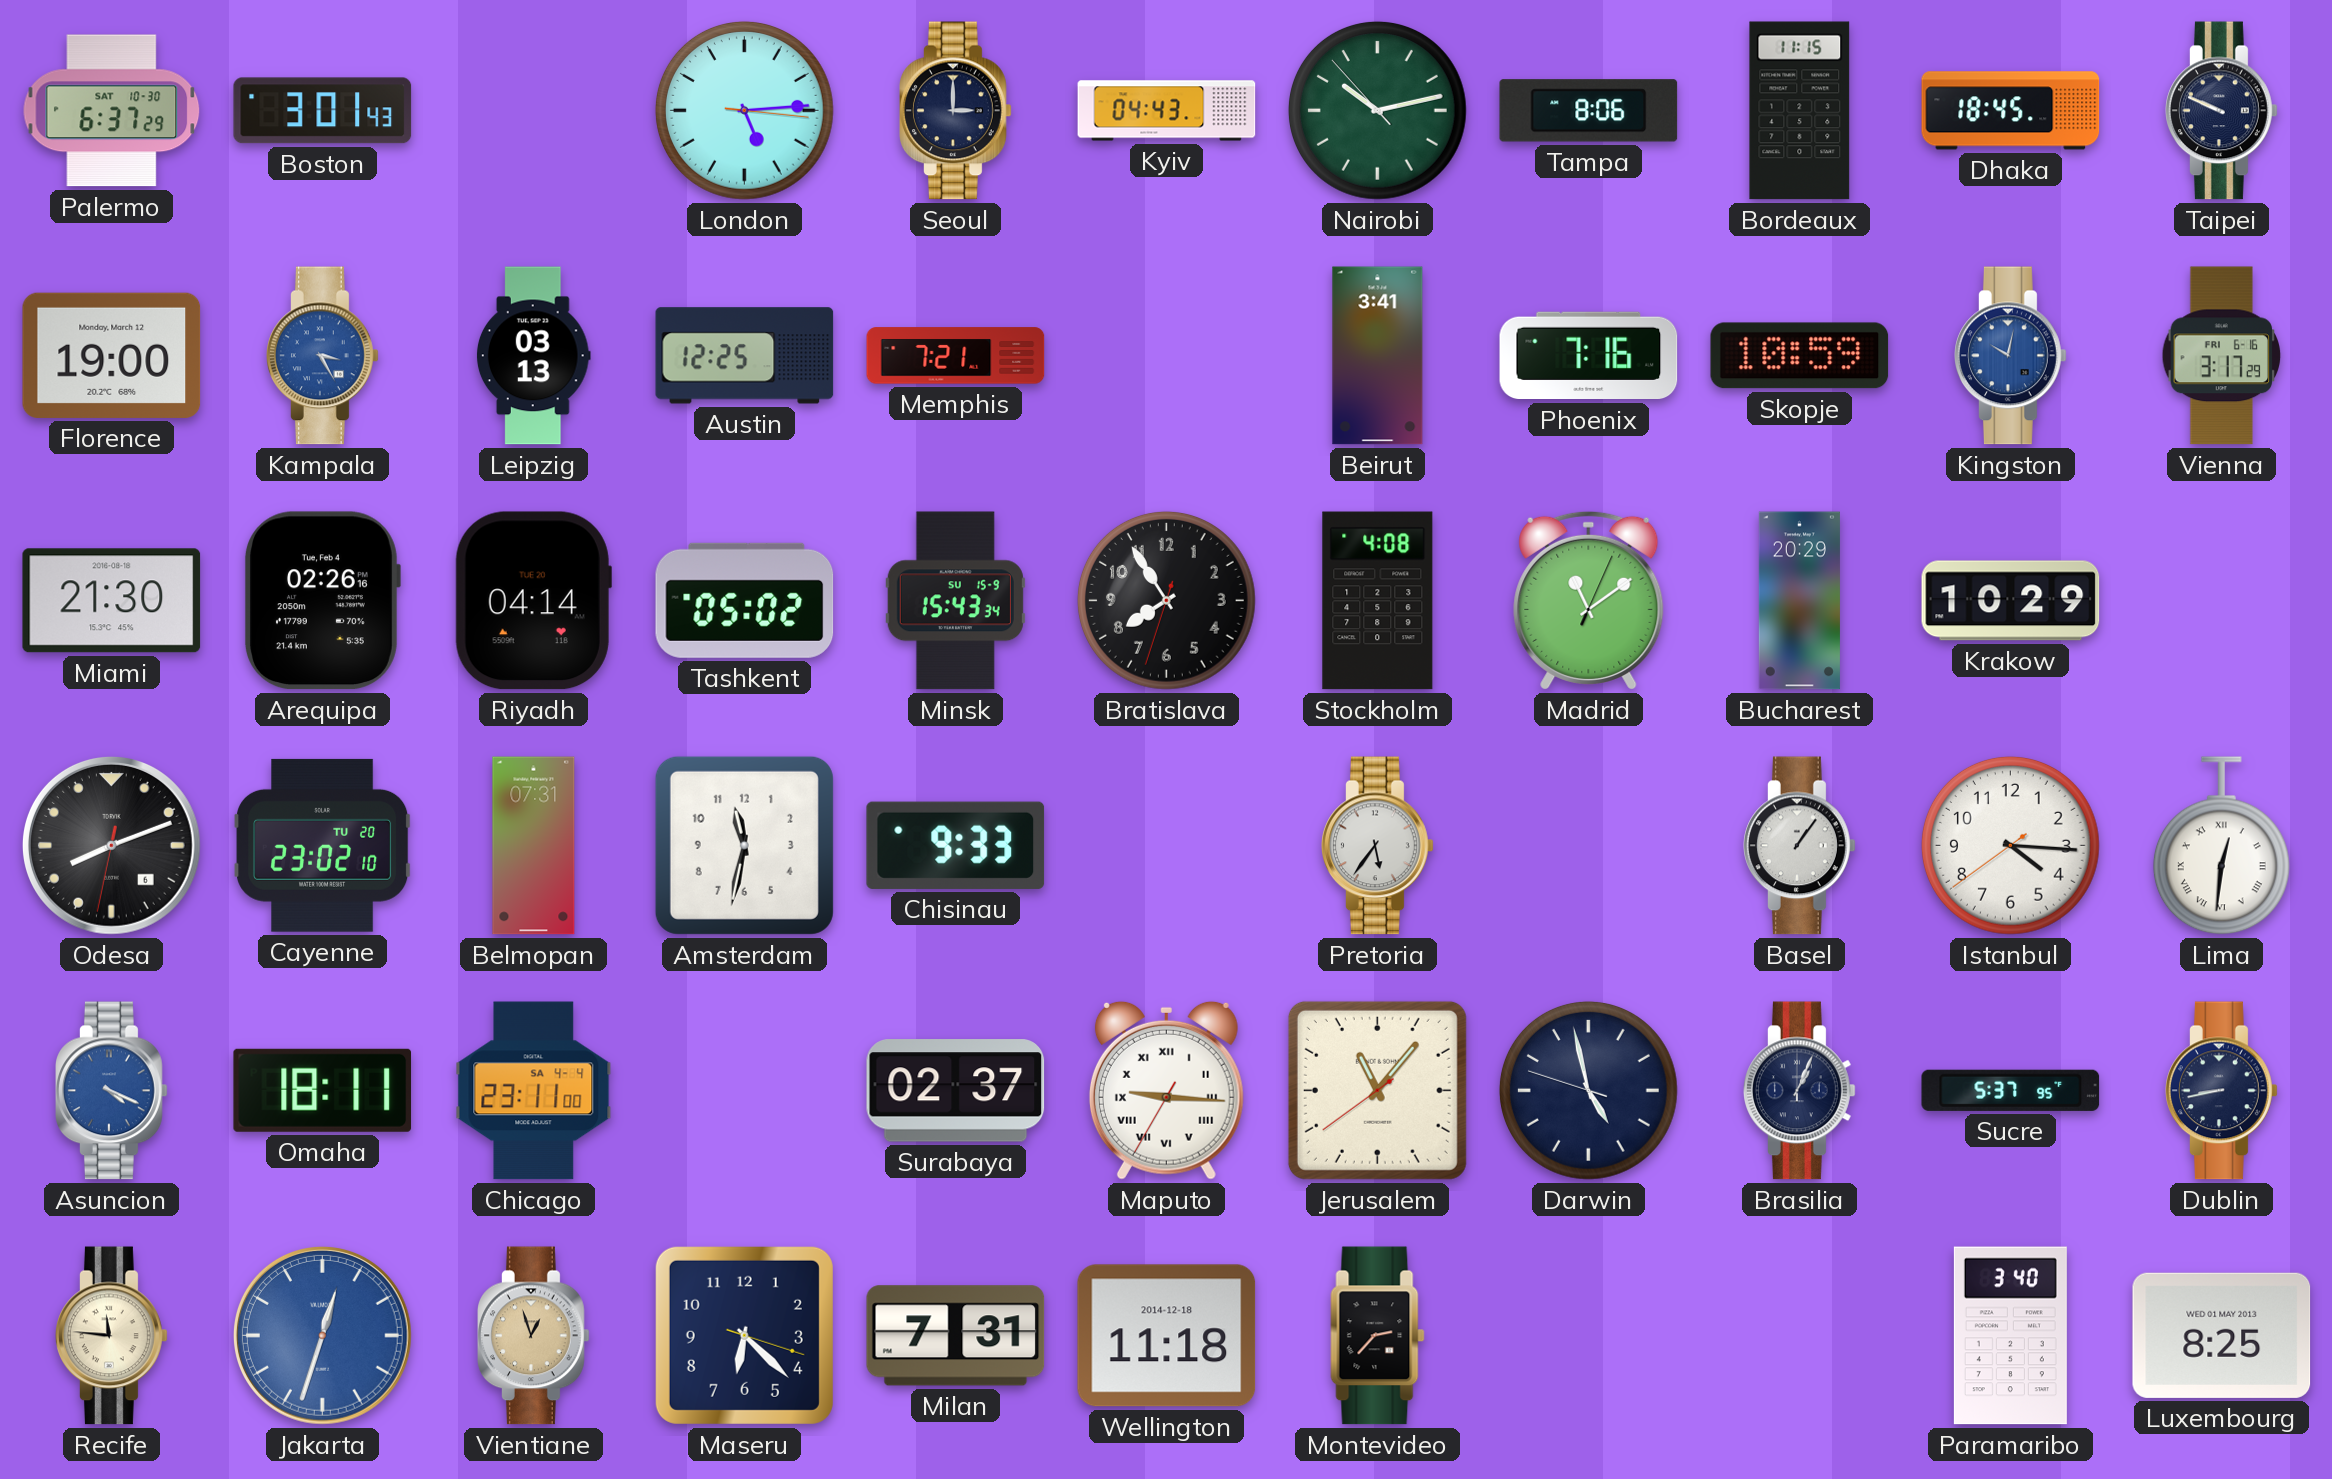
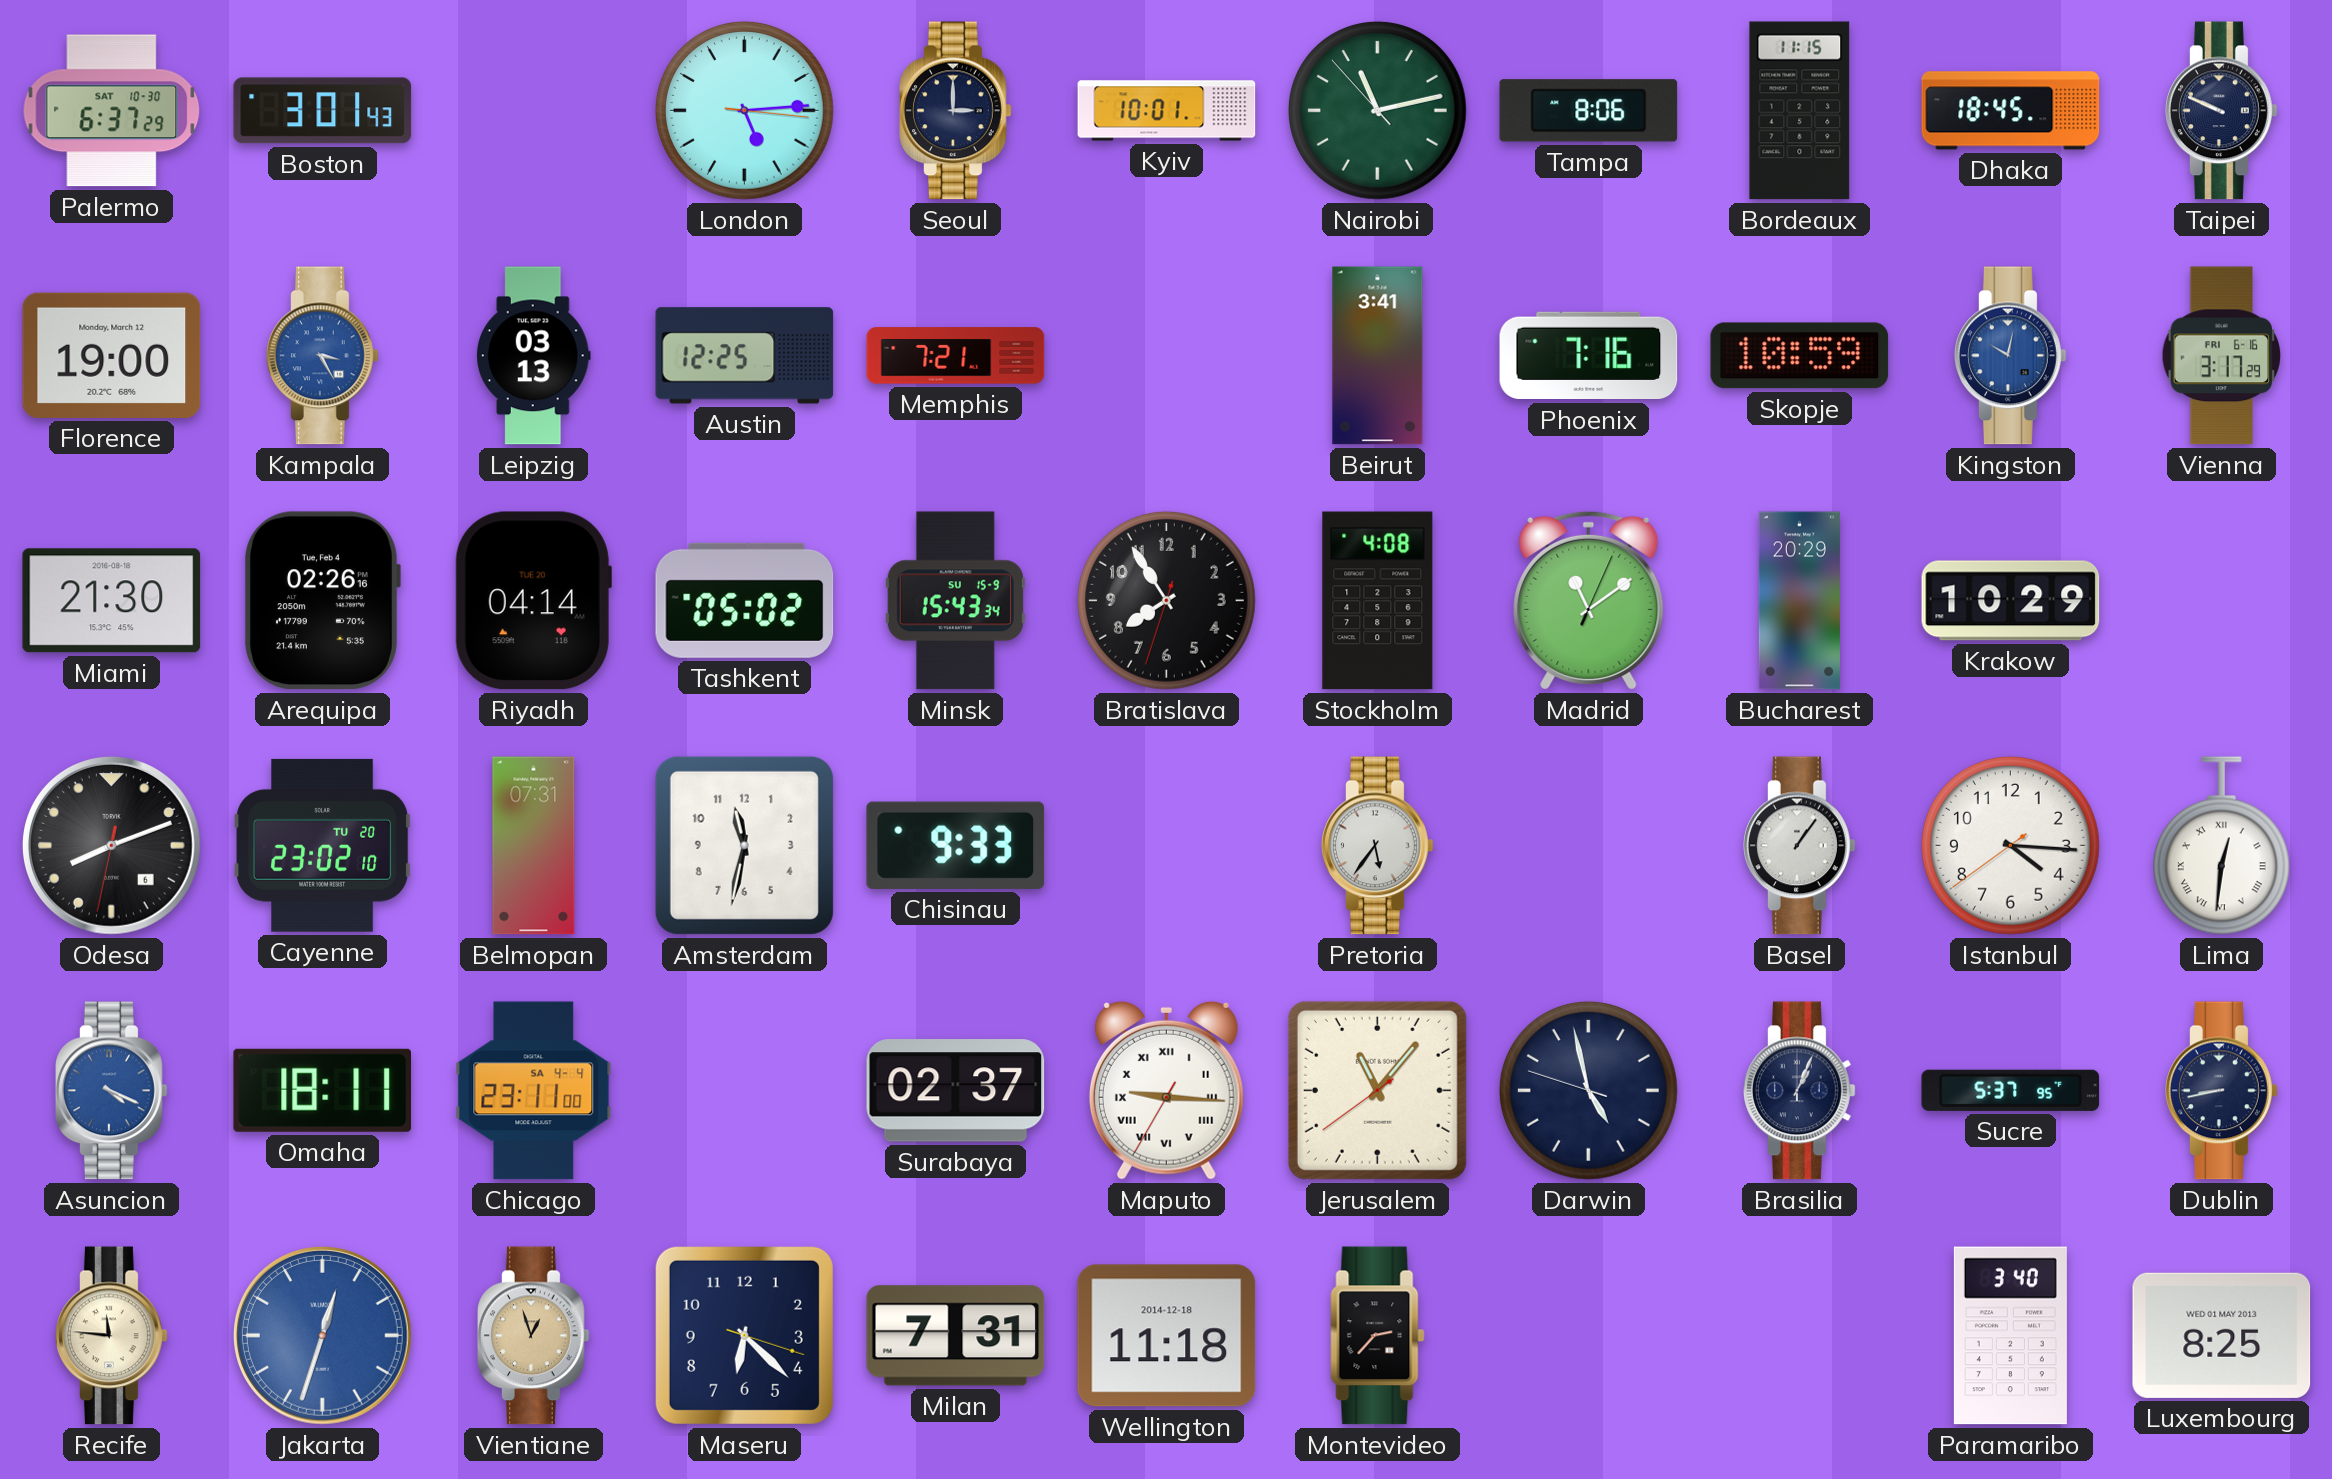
Kyiv: 04:43 -> 10:01 (1167, 111)
Nairobi: 10:12 -> 11:12 (1377, 110)
